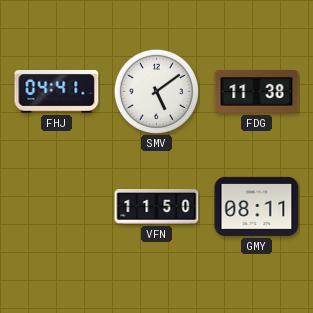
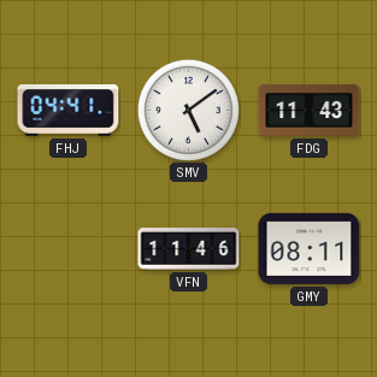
FDG: 11:38 -> 11:43 (310, 110)
VFN: 11:50 -> 11:46 (189, 249)
